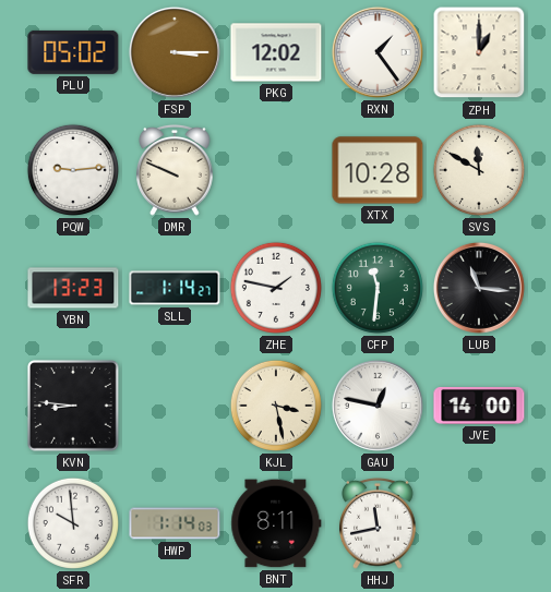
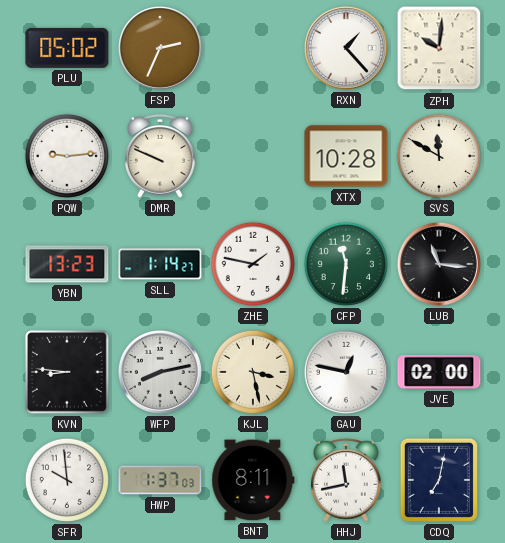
FSP: 3:15 -> 2:34 (160, 48)
PKG: 12:02 -> none (276, 52)
RXN: 1:24 -> 1:23 (346, 48)
ZPH: 1:00 -> 10:01 (439, 48)
WFP: none -> 8:13 (160, 372)
JVE: 14:00 -> 02:00 (439, 372)
HWP: 1:14 -> 1:37 (160, 480)
CDQ: none -> 7:02 (439, 480)
